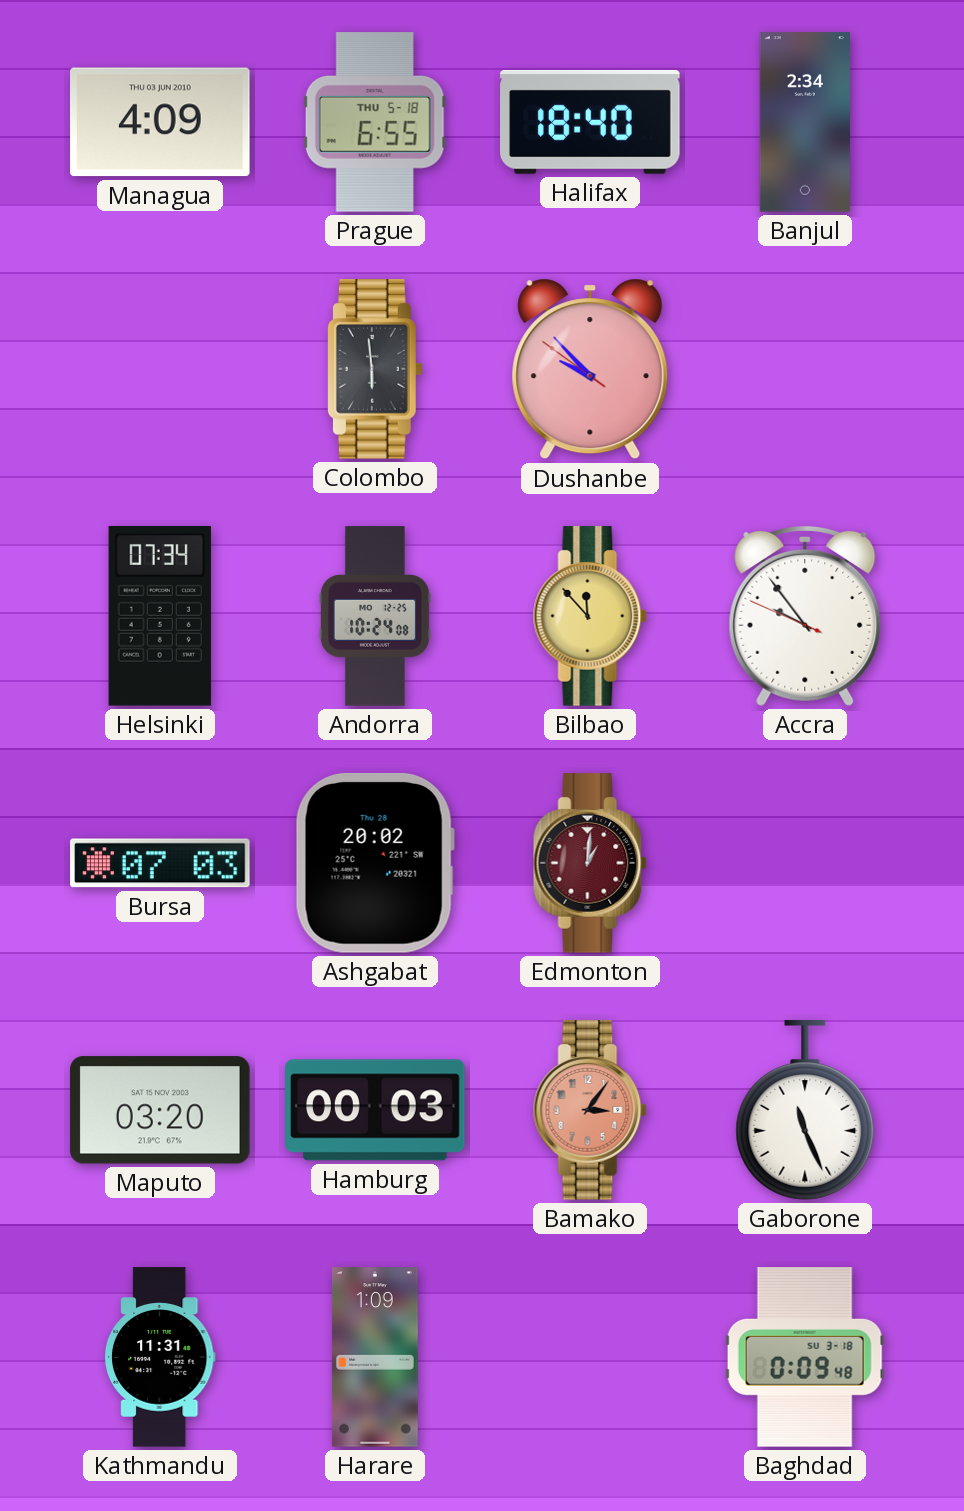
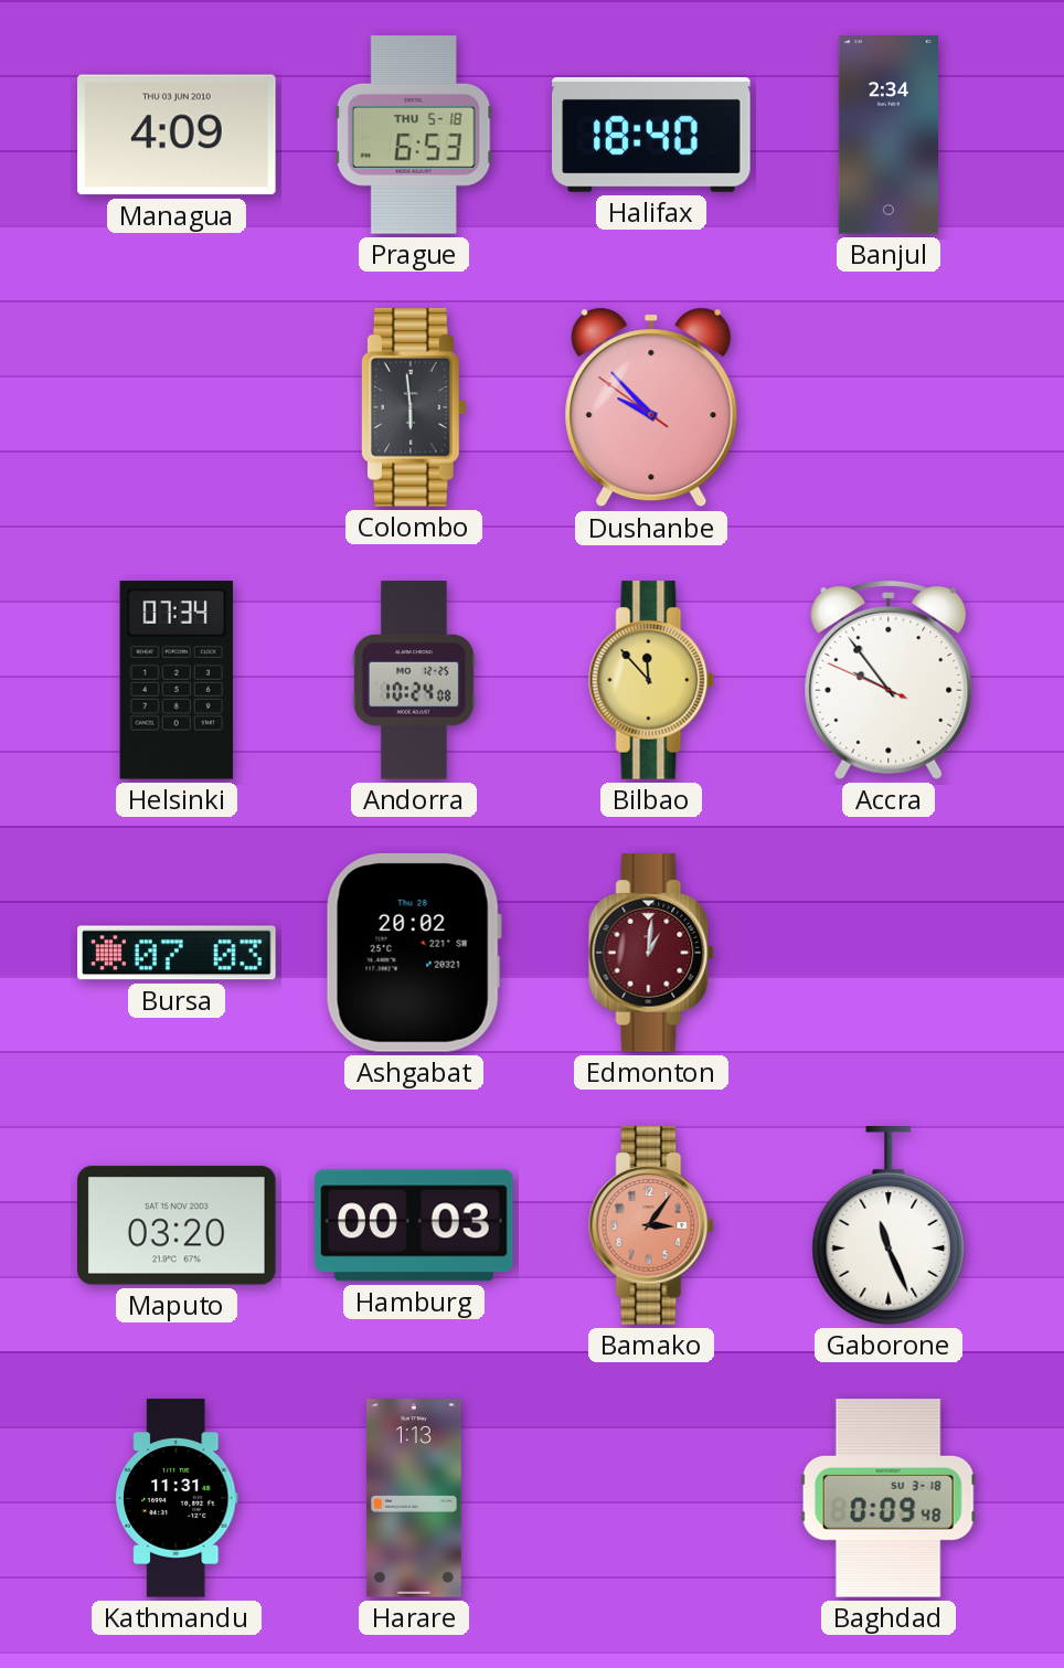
Prague: 6:55 -> 6:53 (414, 135)
Harare: 1:09 -> 1:13 (414, 1498)
